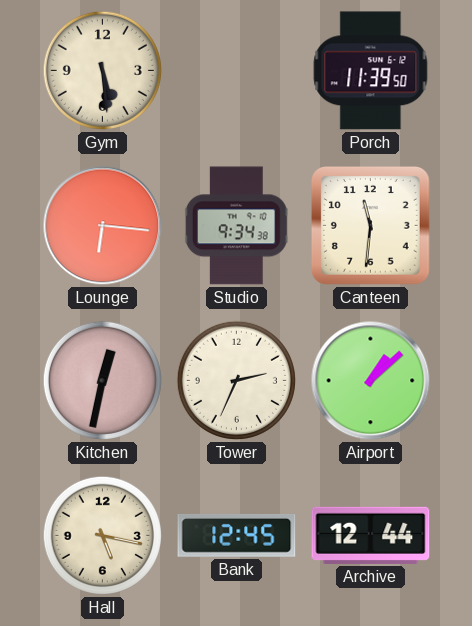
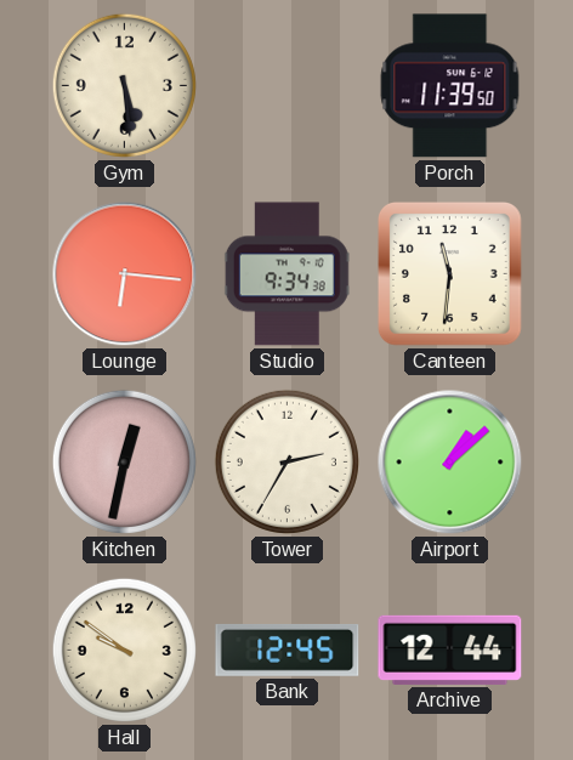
Tower: 2:34 -> 2:35 (286, 461)
Hall: 5:17 -> 9:51 (124, 650)
